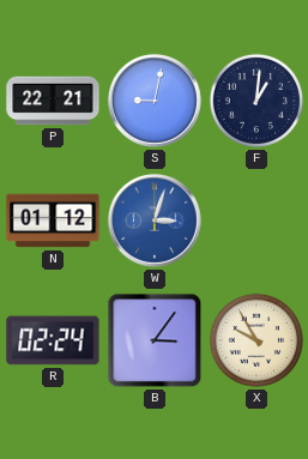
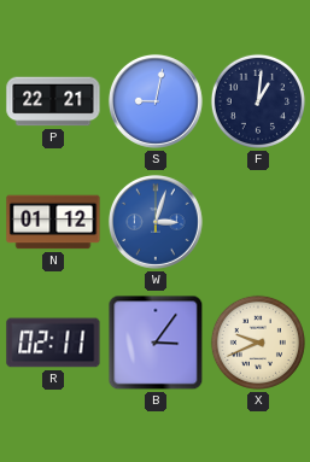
R: 02:24 -> 02:11 (53, 343)
X: 9:55 -> 9:41 (258, 343)
